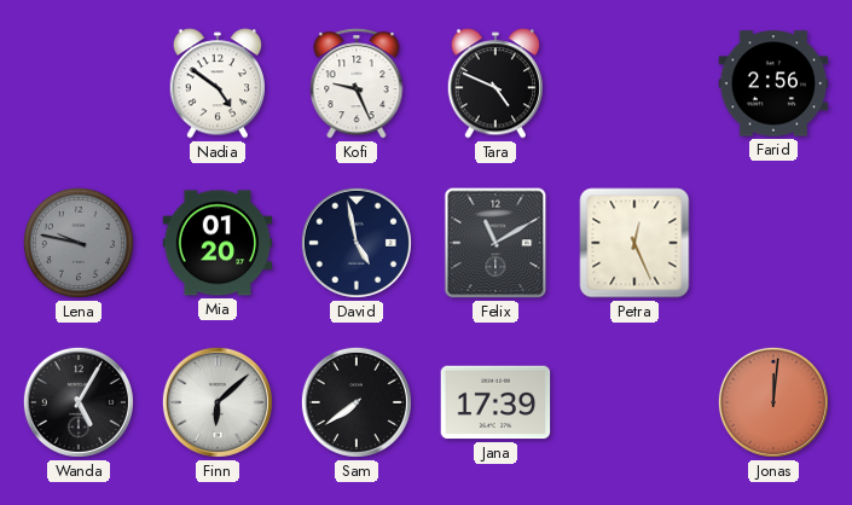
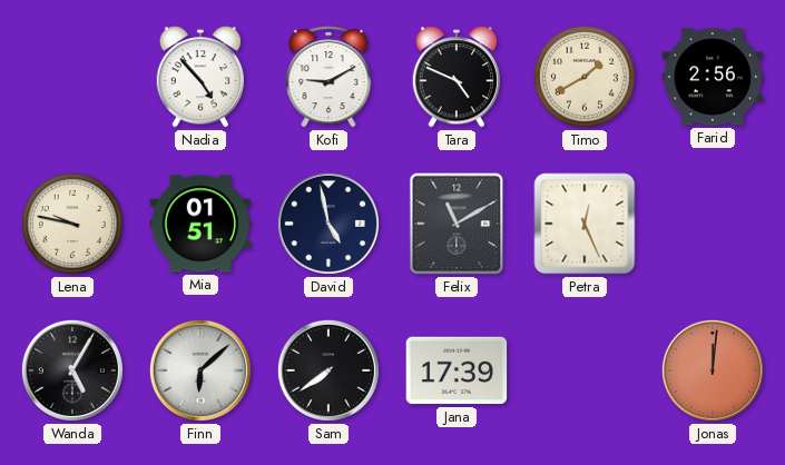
Nadia: 4:51 -> 4:53 (199, 77)
Kofi: 9:26 -> 9:10 (328, 77)
Timo: none -> 1:40 (585, 77)
Lena dial: grey -> cream (72, 224)
Mia: 01:20 -> 01:51 (200, 224)
